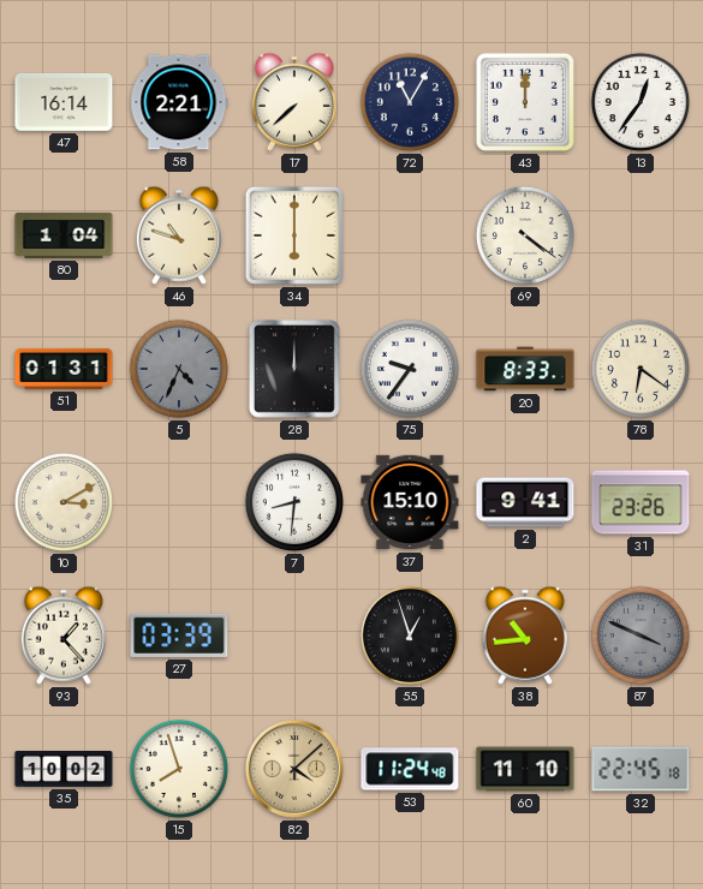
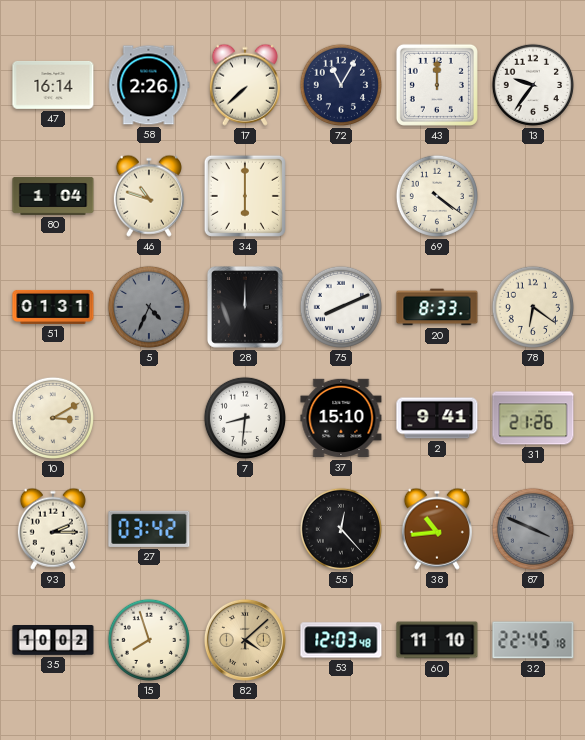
58: 2:21 -> 2:26 (149, 85)
13: 12:36 -> 9:36 (533, 85)
75: 9:36 -> 8:11 (341, 307)
31: 23:26 -> 21:26 (533, 418)
93: 1:23 -> 2:15 (53, 529)
27: 03:39 -> 03:42 (149, 529)
55: 12:57 -> 12:23 (341, 529)
53: 11:24 -> 12:03 (341, 640)
